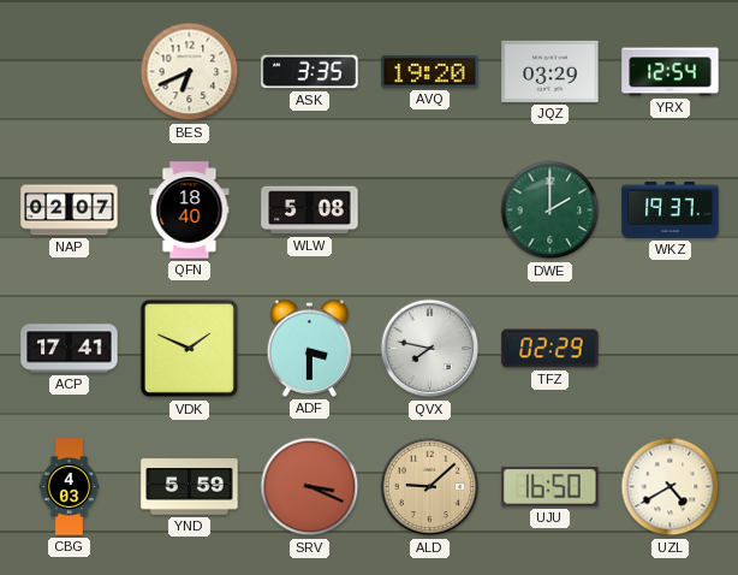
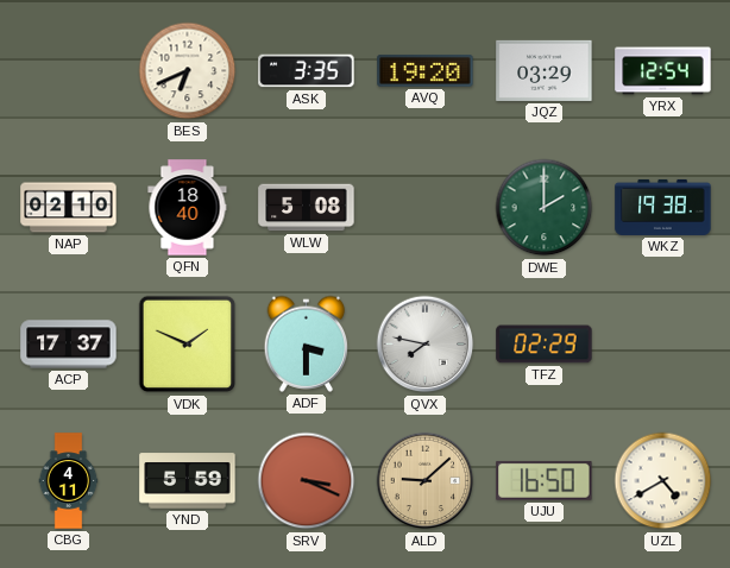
NAP: 02:07 -> 02:10 (69, 208)
WKZ: 19:37 -> 19:38 (663, 207)
ACP: 17:41 -> 17:37 (69, 345)
CBG: 4:03 -> 4:11 (69, 481)
